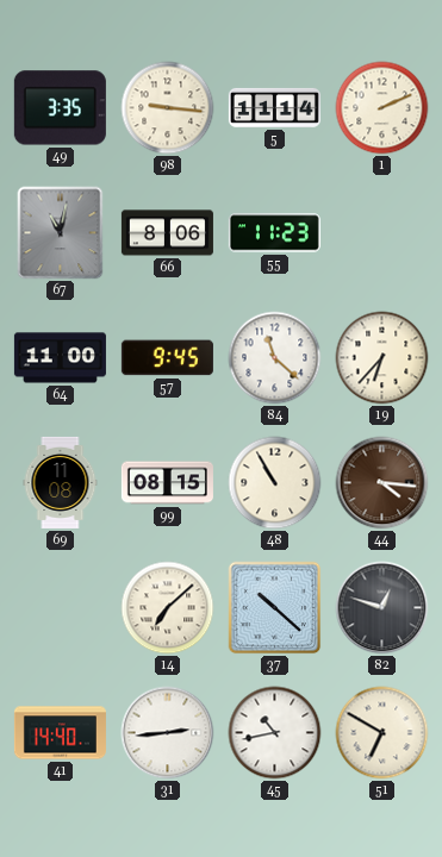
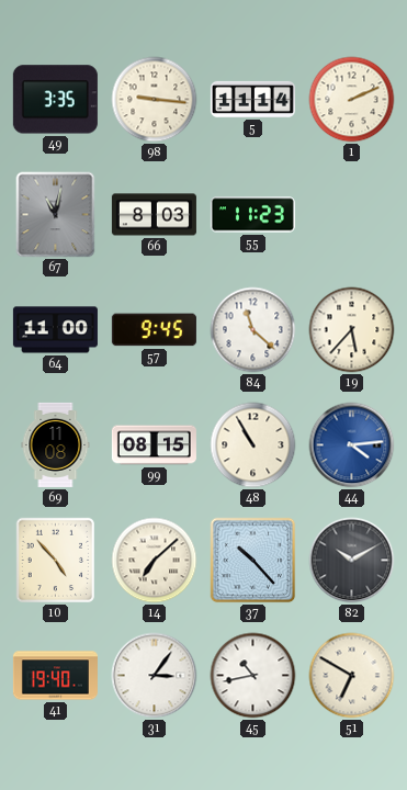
66: 8:06 -> 8:03 (154, 215)
19: 6:37 -> 5:37 (352, 330)
44: 4:16 -> 4:14 (352, 445)
44 dial: brown -> blue (352, 445)
10: none -> 4:53 (55, 561)
37: 10:22 -> 10:23 (253, 561)
82: 12:48 -> 10:10 (352, 561)
41: 14:40 -> 19:40 (55, 676)
31: 2:44 -> 3:06 (155, 676)
